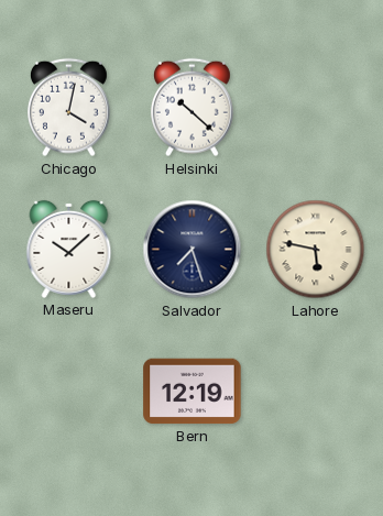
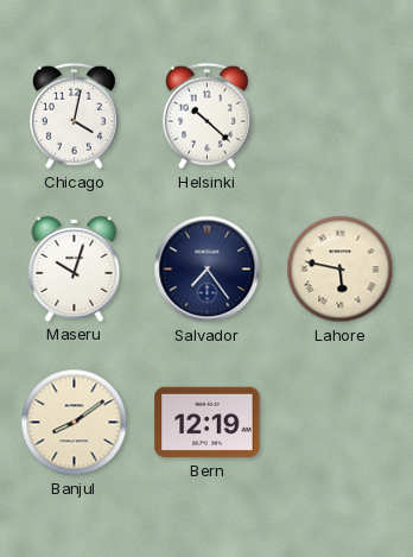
Maseru: 10:08 -> 10:03 (75, 268)
Salvador: 7:27 -> 7:24 (208, 270)
Banjul: none -> 8:09 (75, 423)
